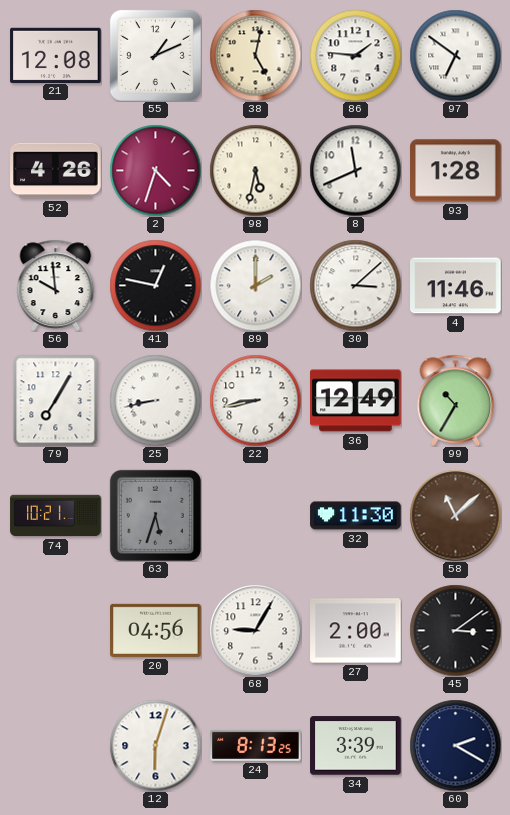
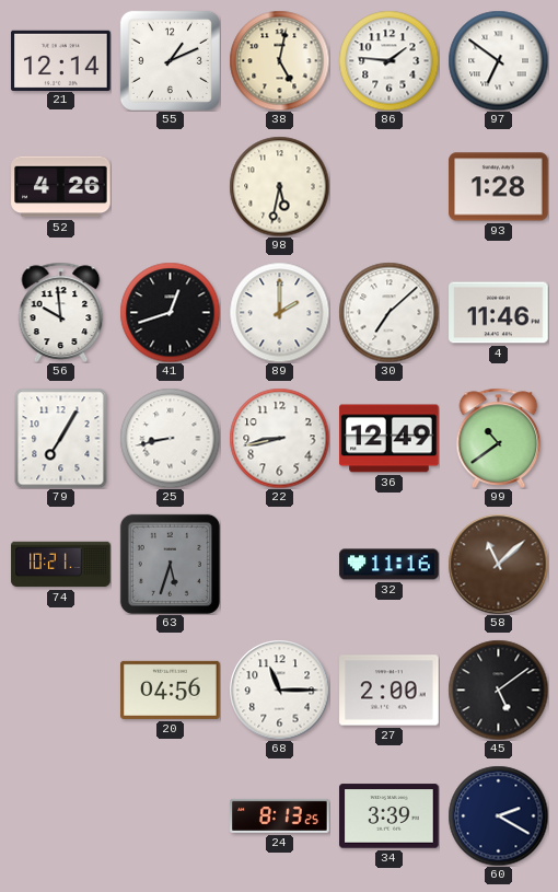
21: 12:08 -> 12:14 (61, 60)
2: 4:33 -> none (155, 170)
8: 11:41 -> none (355, 170)
41: 12:47 -> 12:42 (170, 312)
30: 3:08 -> 7:08 (388, 312)
99: 10:35 -> 10:39 (499, 438)
32: 11:30 -> 11:16 (390, 565)
68: 9:05 -> 11:15 (279, 690)
45: 3:09 -> 5:09 (498, 690)
12: 6:03 -> none (155, 745)
